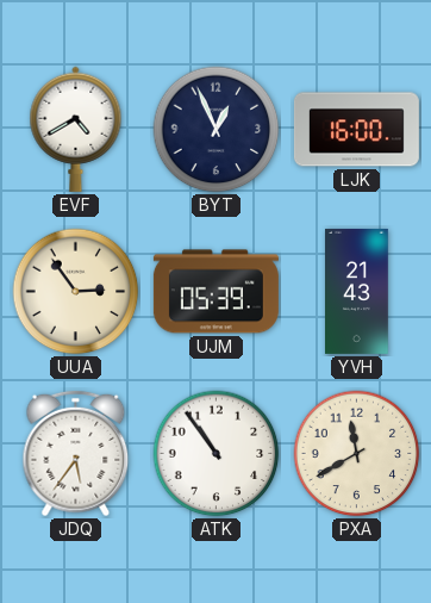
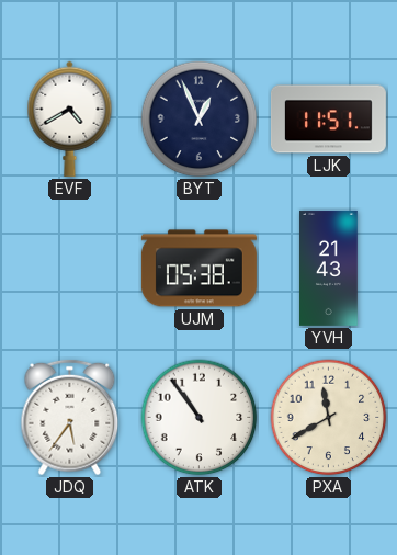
LJK: 16:00 -> 11:51 (328, 120)
UUA: 2:54 -> none (76, 292)
UJM: 05:39 -> 05:38 (198, 269)
